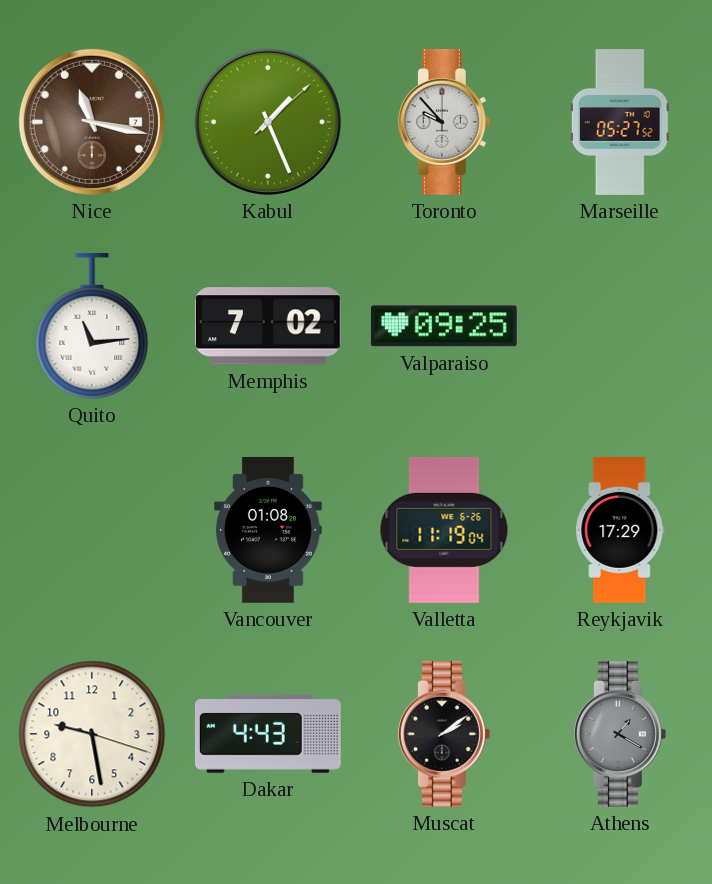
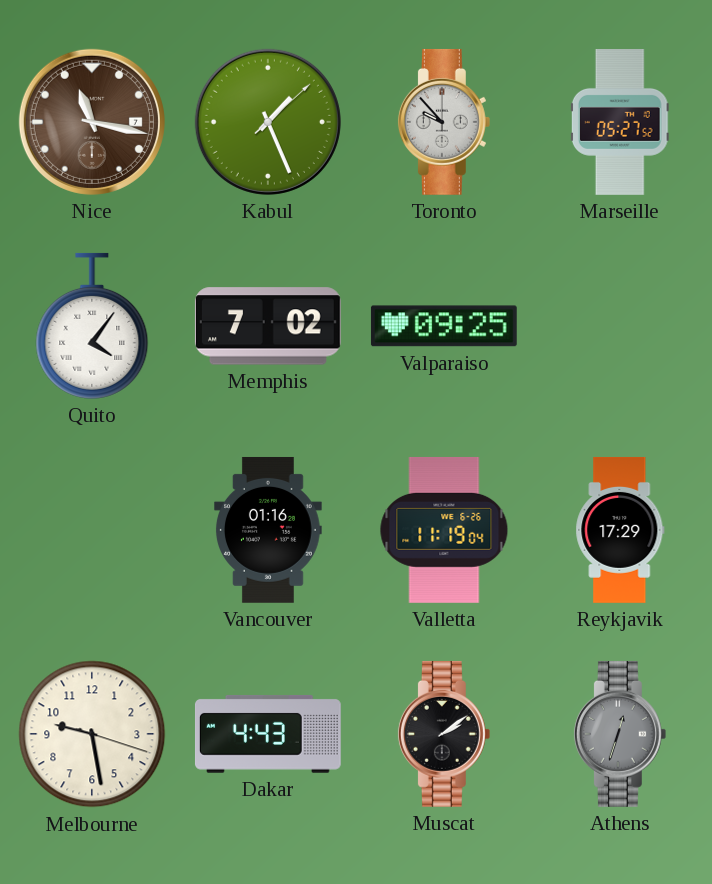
Quito: 11:14 -> 4:06 (92, 326)
Vancouver: 01:08 -> 01:16 (269, 530)
Athens: 1:20 -> 12:33 (620, 734)
